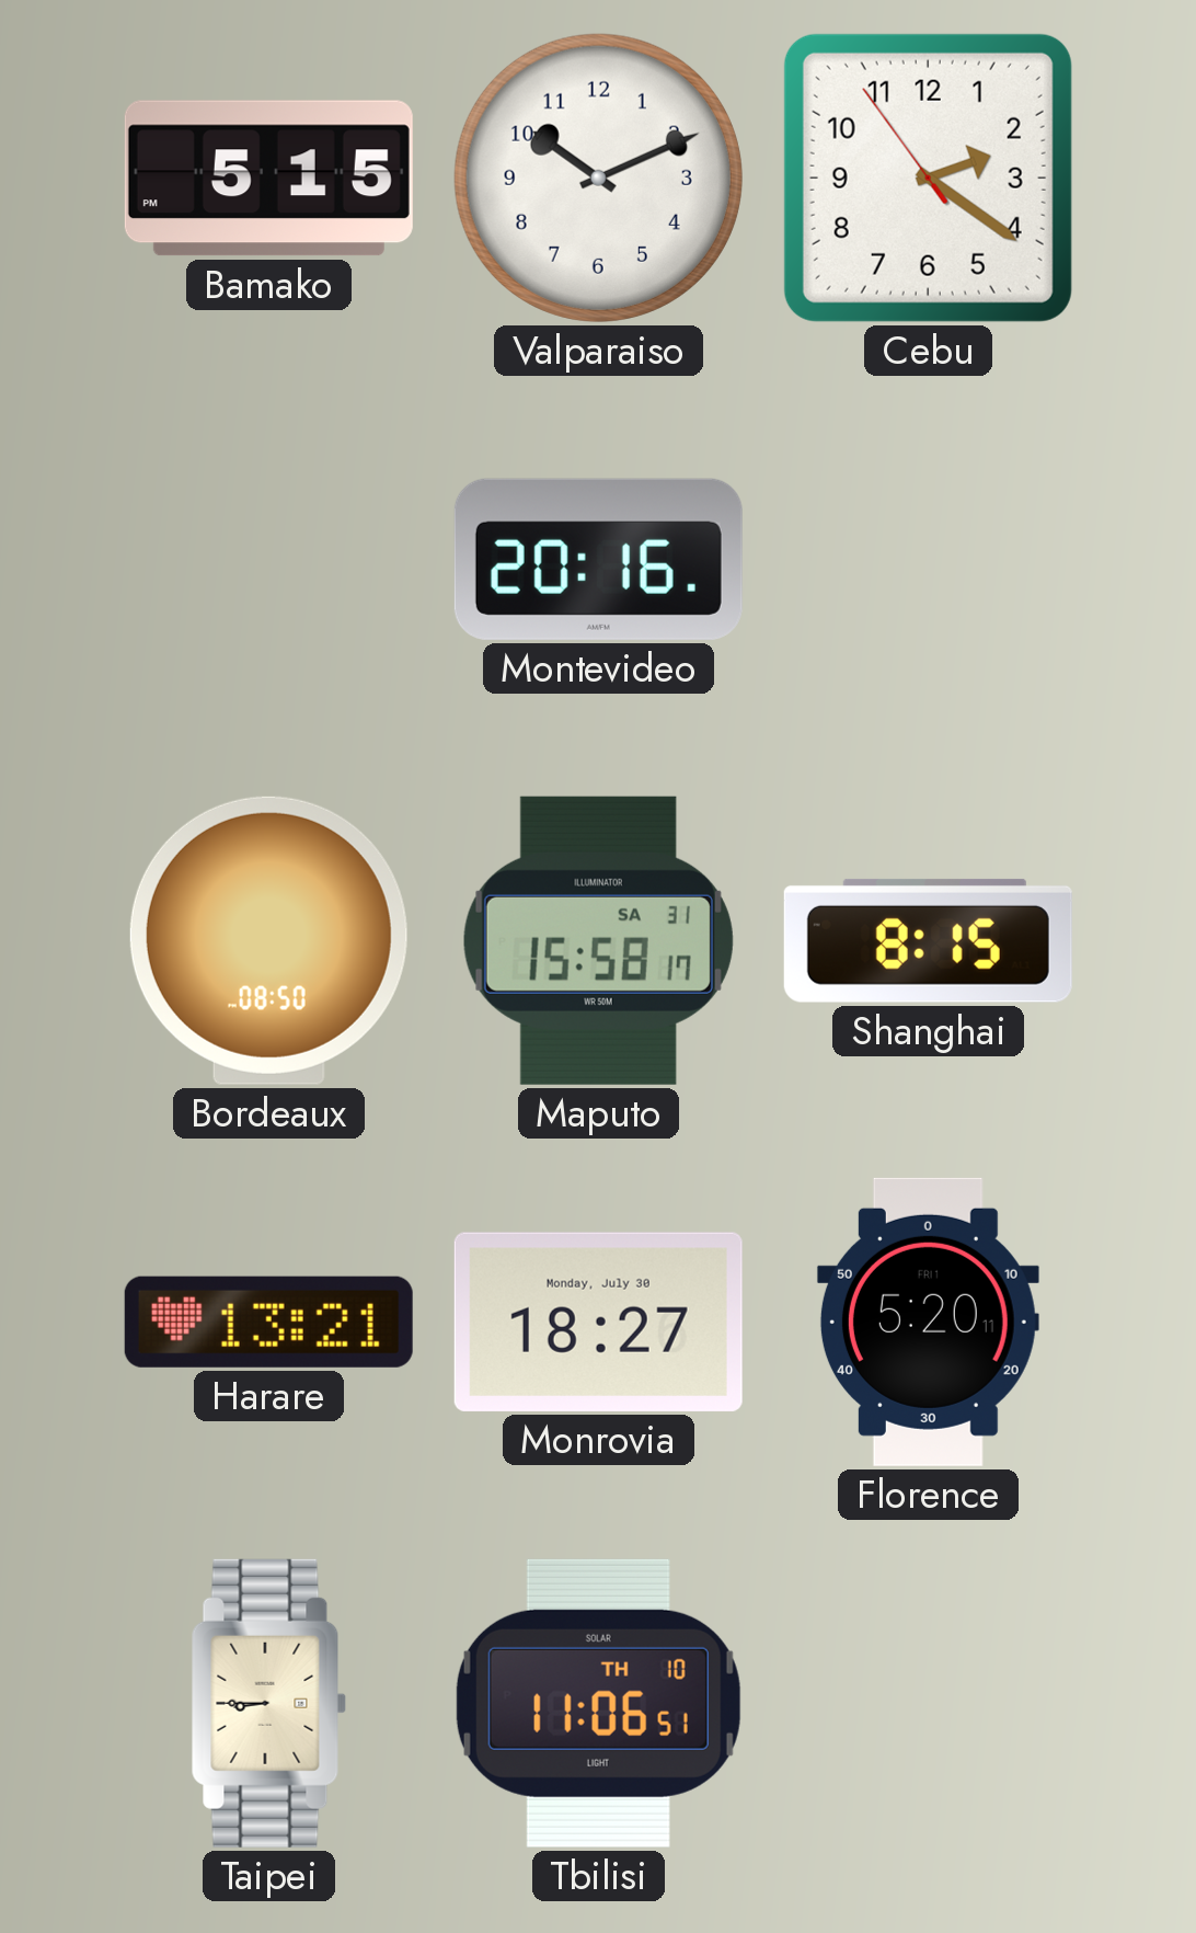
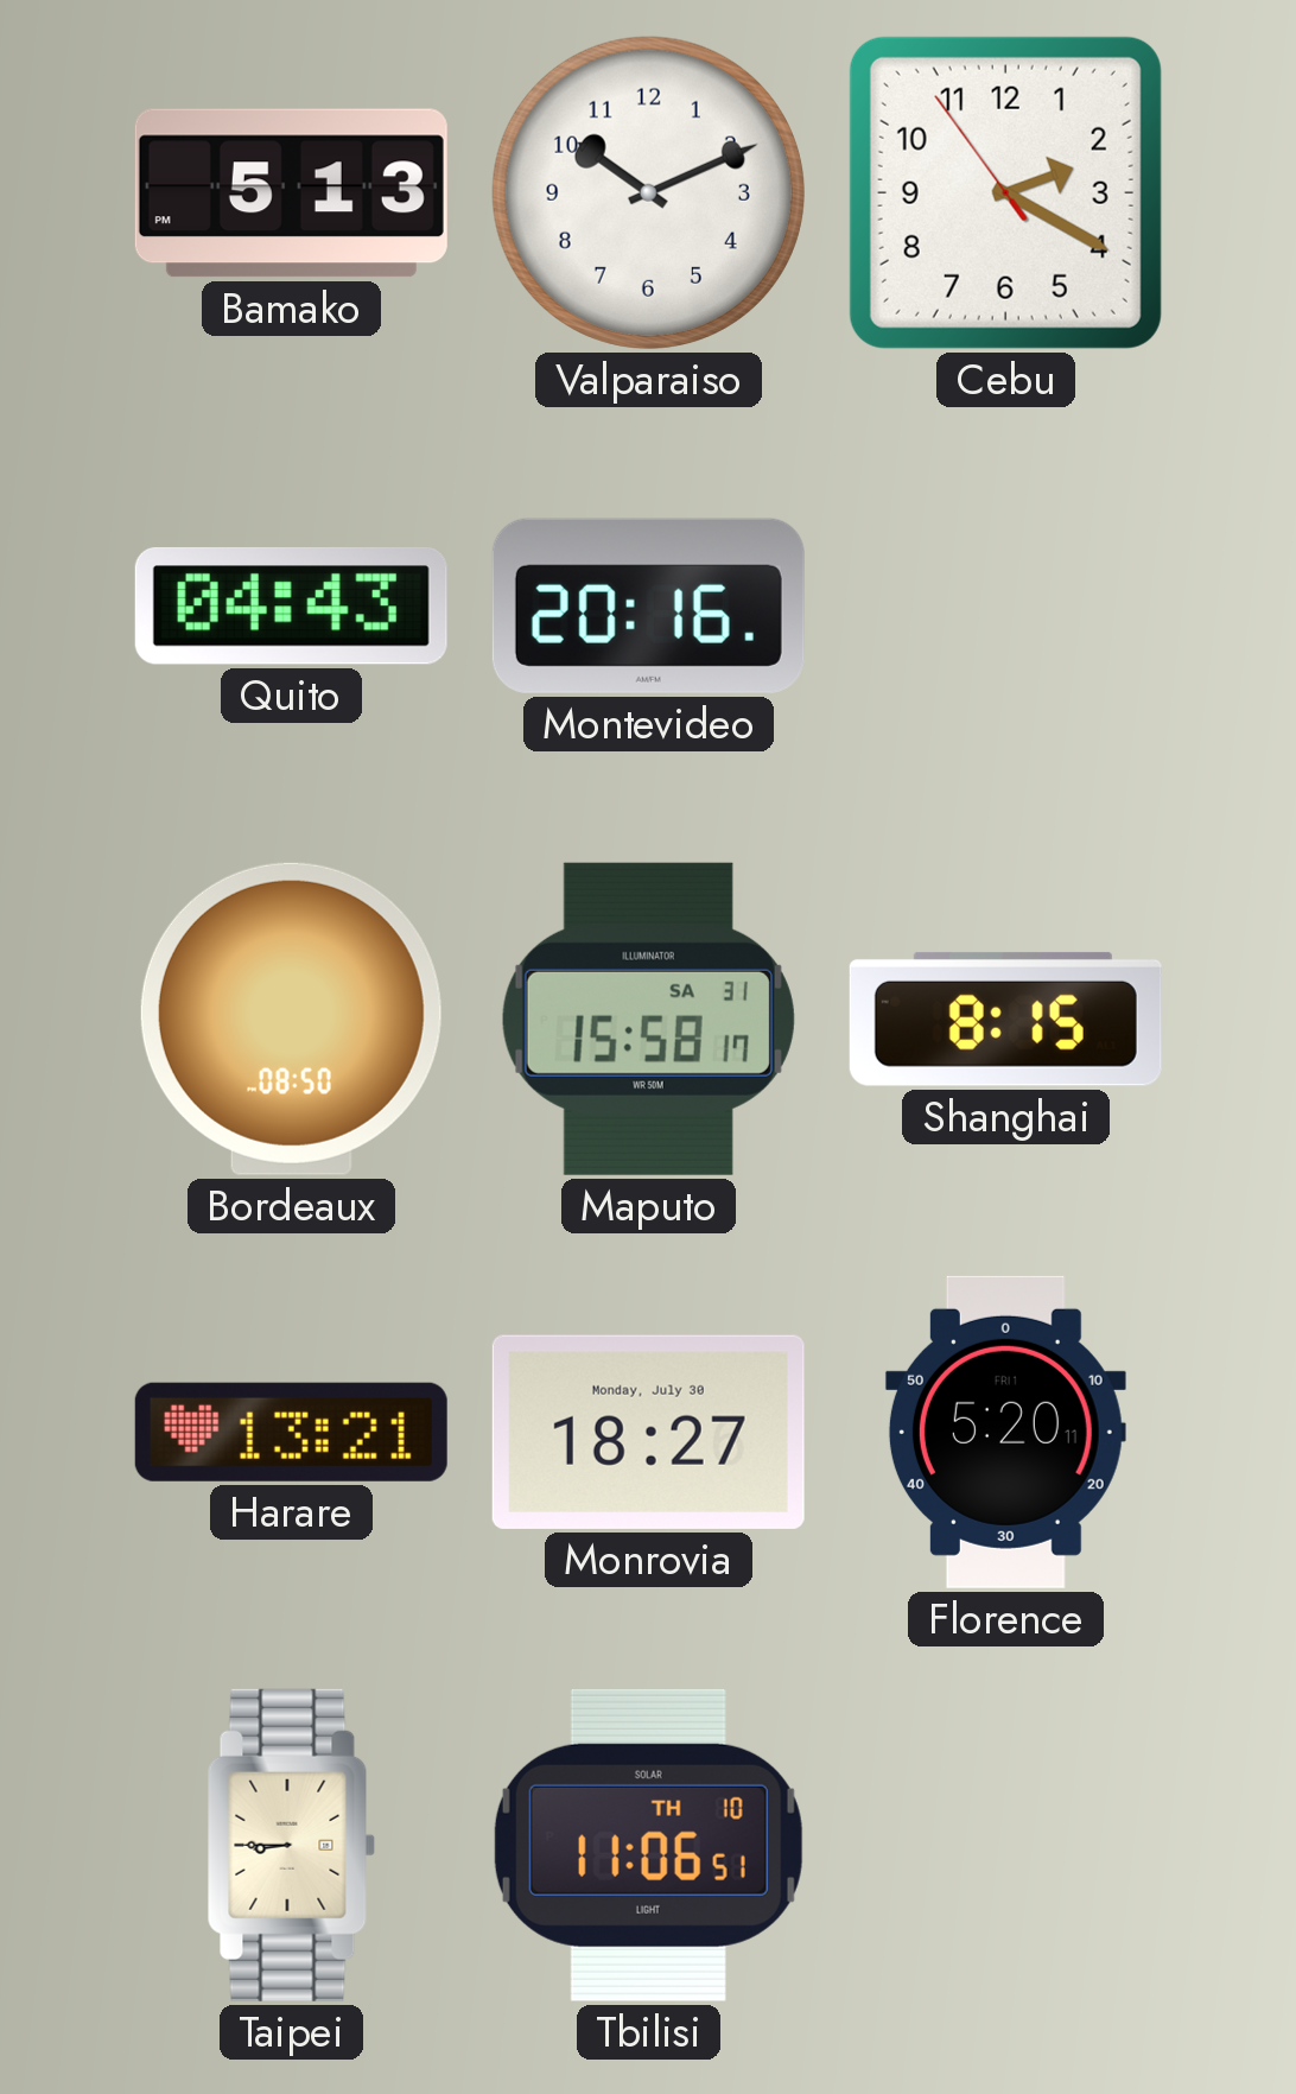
Bamako: 5:15 -> 5:13 (291, 193)
Cebu: 2:20 -> 2:19 (1005, 192)
Quito: none -> 04:43 (291, 605)
